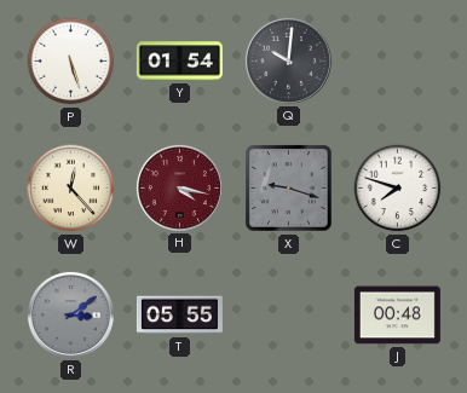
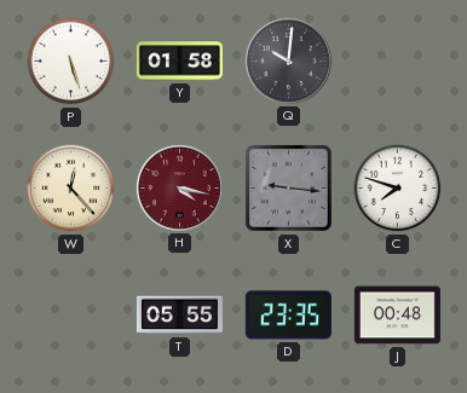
Y: 01:54 -> 01:58 (179, 62)
X: 9:18 -> 9:16 (289, 189)
R: 3:09 -> none (70, 314)
D: none -> 23:35 (288, 316)
